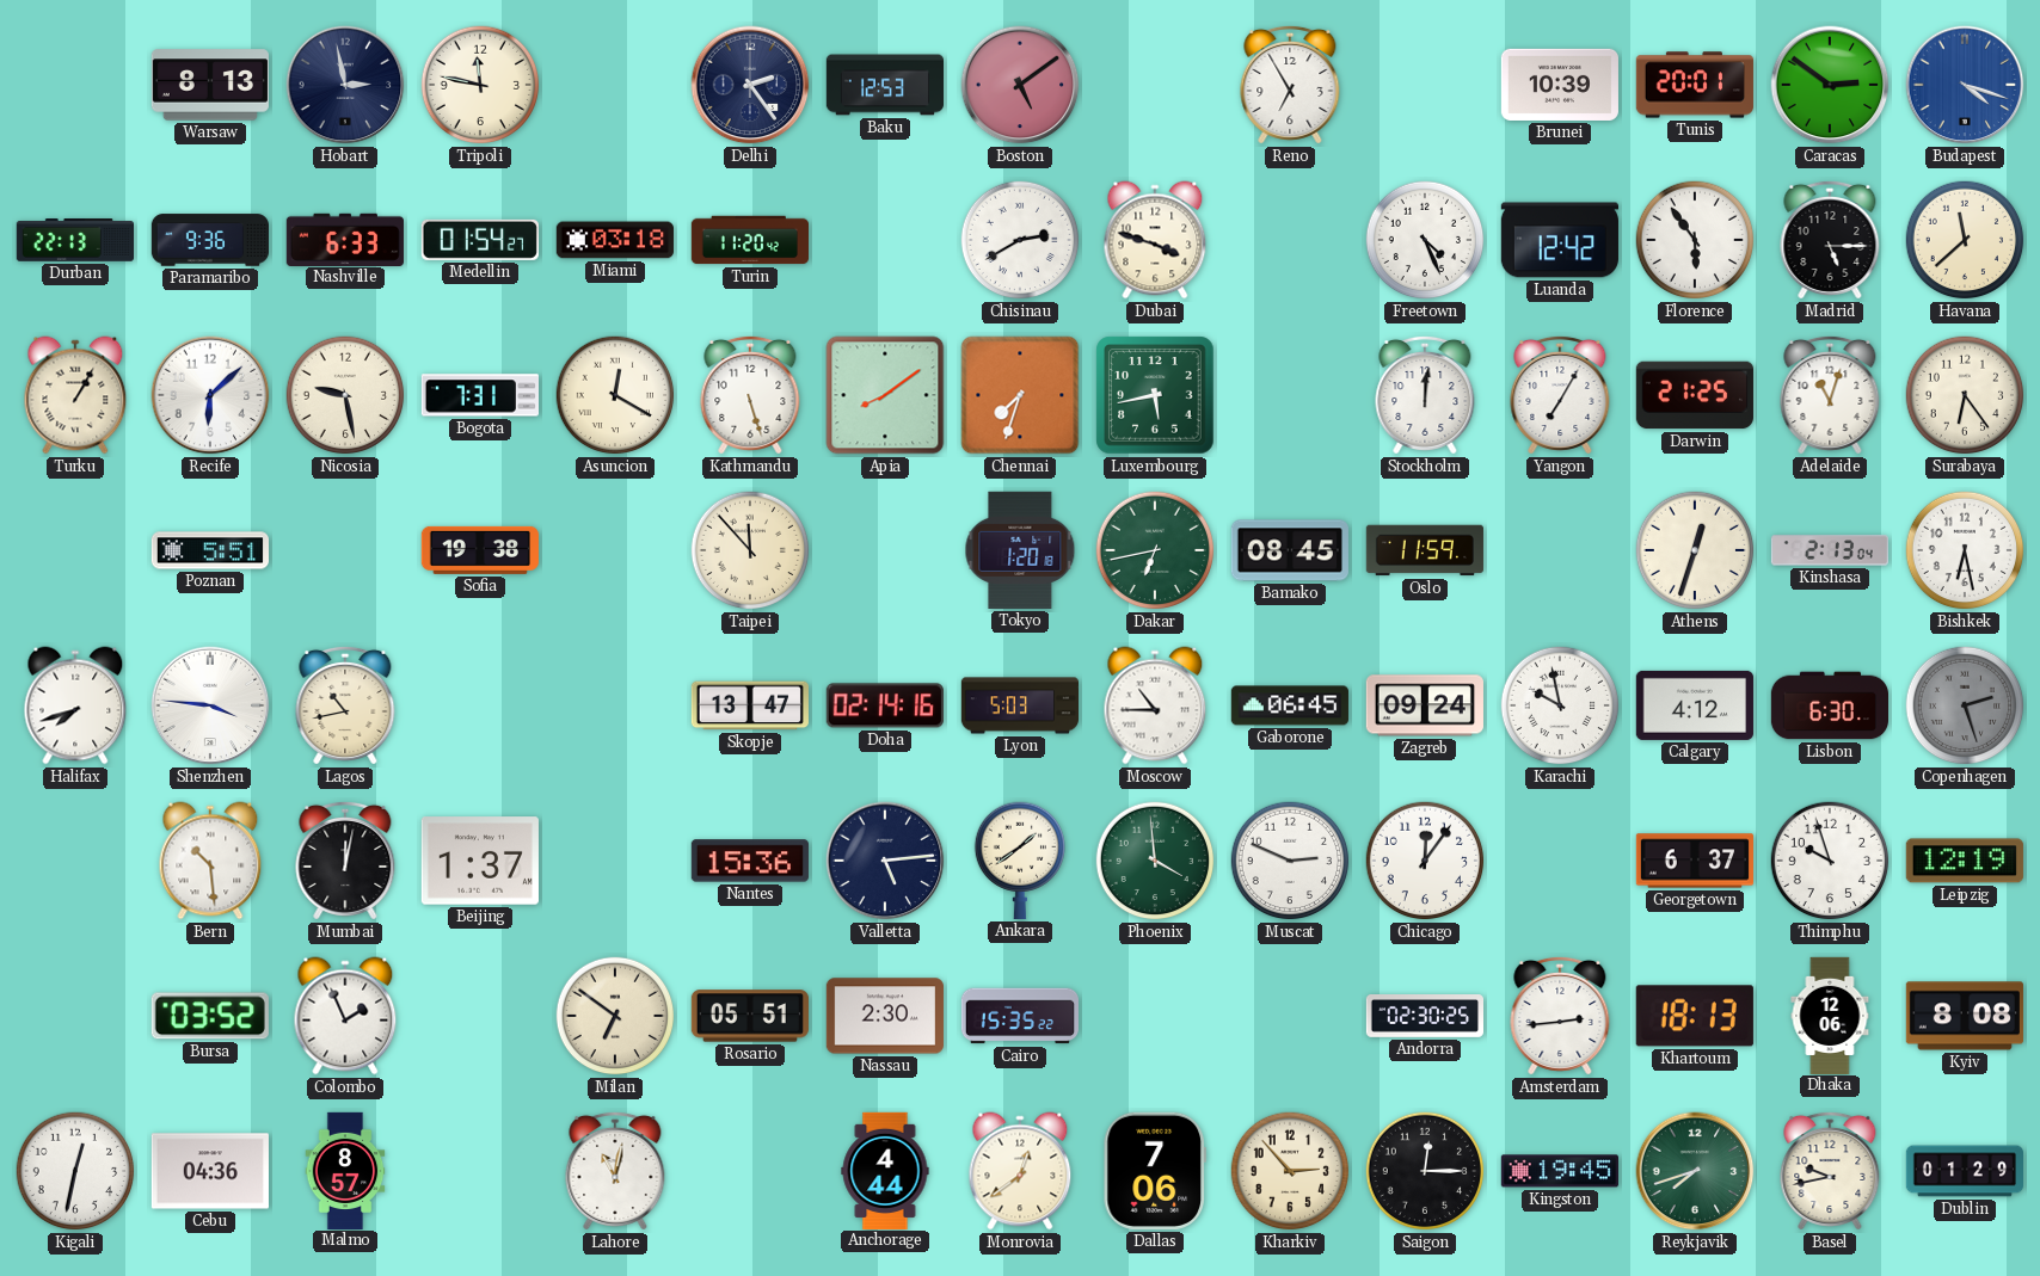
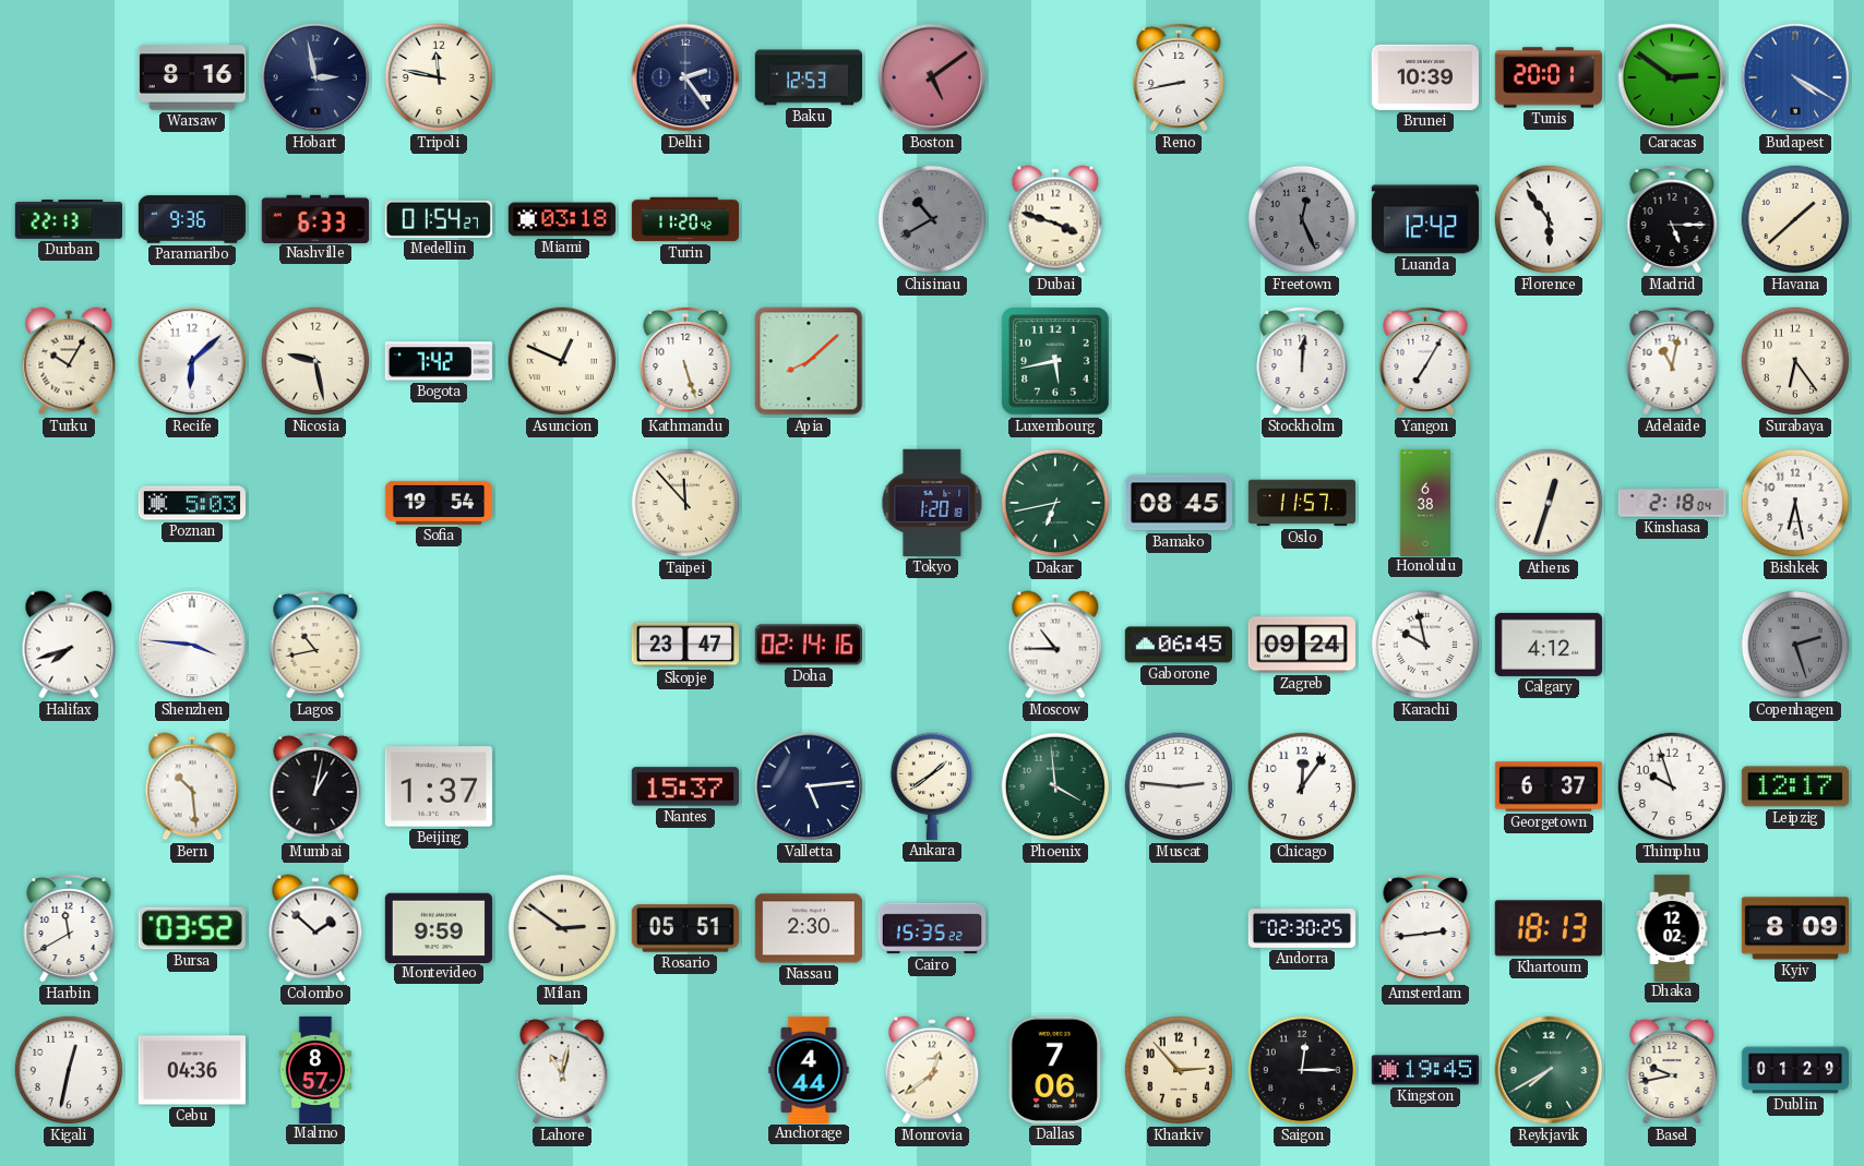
Warsaw: 8:13 -> 8:16 (192, 77)
Reno: 6:55 -> 8:43 (1179, 77)
Budapest: 4:18 -> 4:20 (1795, 77)
Chisinau: 2:40 -> 10:40 (932, 219)
Chisinau dial: white -> grey (932, 219)
Freetown: 4:26 -> 12:26 (1302, 219)
Freetown dial: white -> grey (1302, 219)
Havana: 11:38 -> 1:38 (1795, 219)
Turku: 1:05 -> 10:05 (69, 361)
Bogota: 7:31 -> 7:42 (438, 361)
Asuncion: 12:20 -> 12:49 (562, 361)
Apia: 8:09 -> 8:08 (809, 361)
Chennai: 7:33 -> none (1020, 395)
Darwin: 21:25 -> none (1695, 395)
Adelaide: 11:03 -> 11:02 (1672, 361)
Poznan: 5:51 -> 5:03 (191, 503)
Sofia: 19:38 -> 19:54 (439, 503)
Oslo: 11:59 -> 11:57 (1301, 503)
Honolulu: none -> 6:38 (1424, 502)
Kinshasa: 2:13 -> 2:18 (1672, 503)
Skopje: 13:47 -> 23:47 (685, 645)
Lyon: 5:03 -> none (1019, 705)
Lisbon: 6:30 -> none (1829, 705)
Mumbai: 12:02 -> 1:02 (315, 786)
Nantes: 15:36 -> 15:37 (685, 786)
Muscat: 2:49 -> 2:46 (1179, 786)
Leipzig: 12:19 -> 12:17 (1795, 786)
Harbin: none -> 11:40 (69, 928)
Colombo: 1:56 -> 1:52 (315, 928)
Montevideo: none -> 9:59 (439, 927)
Milan: 6:51 -> 2:51 (562, 928)
Dhaka: 12:06 -> 12:02 (1672, 927)
Kyiv: 8:08 -> 8:09 (1795, 928)
Reykjavik: 7:42 -> 7:40 (1549, 1070)
